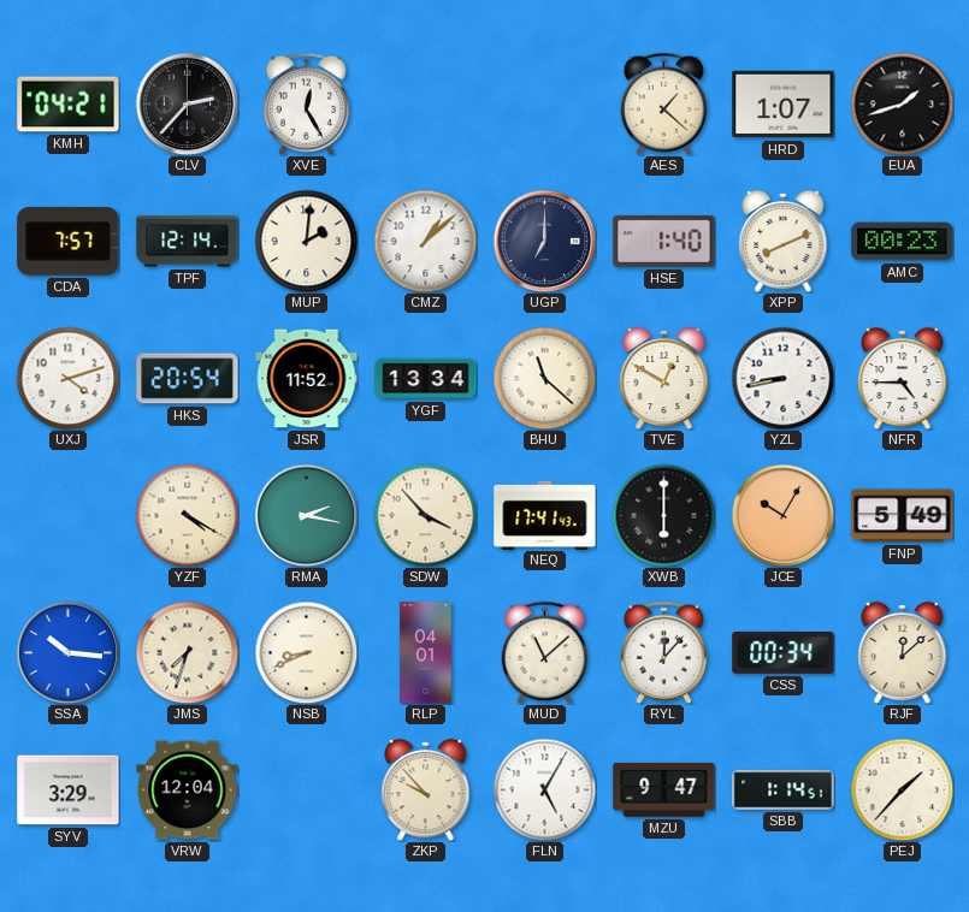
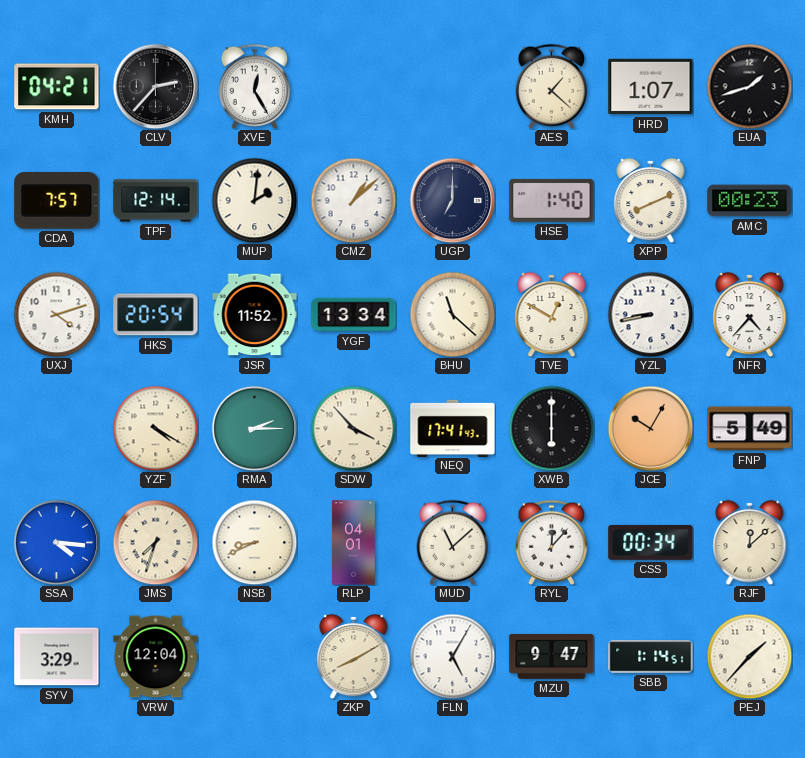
NFR: 4:45 -> 4:37 (750, 314)
RMA: 2:17 -> 2:15 (254, 428)
SSA: 10:16 -> 4:16 (56, 542)
ZKP: 9:53 -> 8:10 (354, 656)
